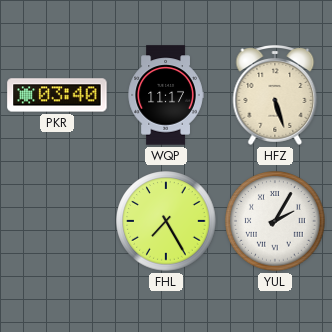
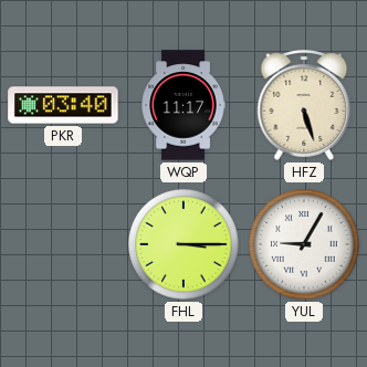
FHL: 7:25 -> 3:15 (183, 244)
YUL: 2:05 -> 9:05 (304, 244)
